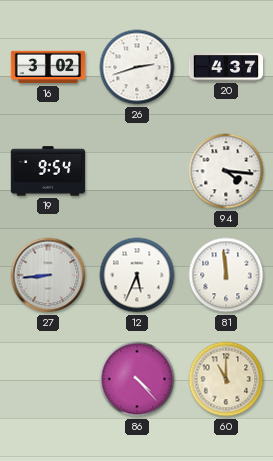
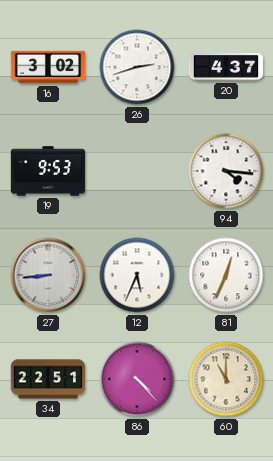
19: 9:54 -> 9:53 (48, 171)
81: 11:59 -> 12:34 (226, 275)
34: none -> 22:51 (48, 379)
